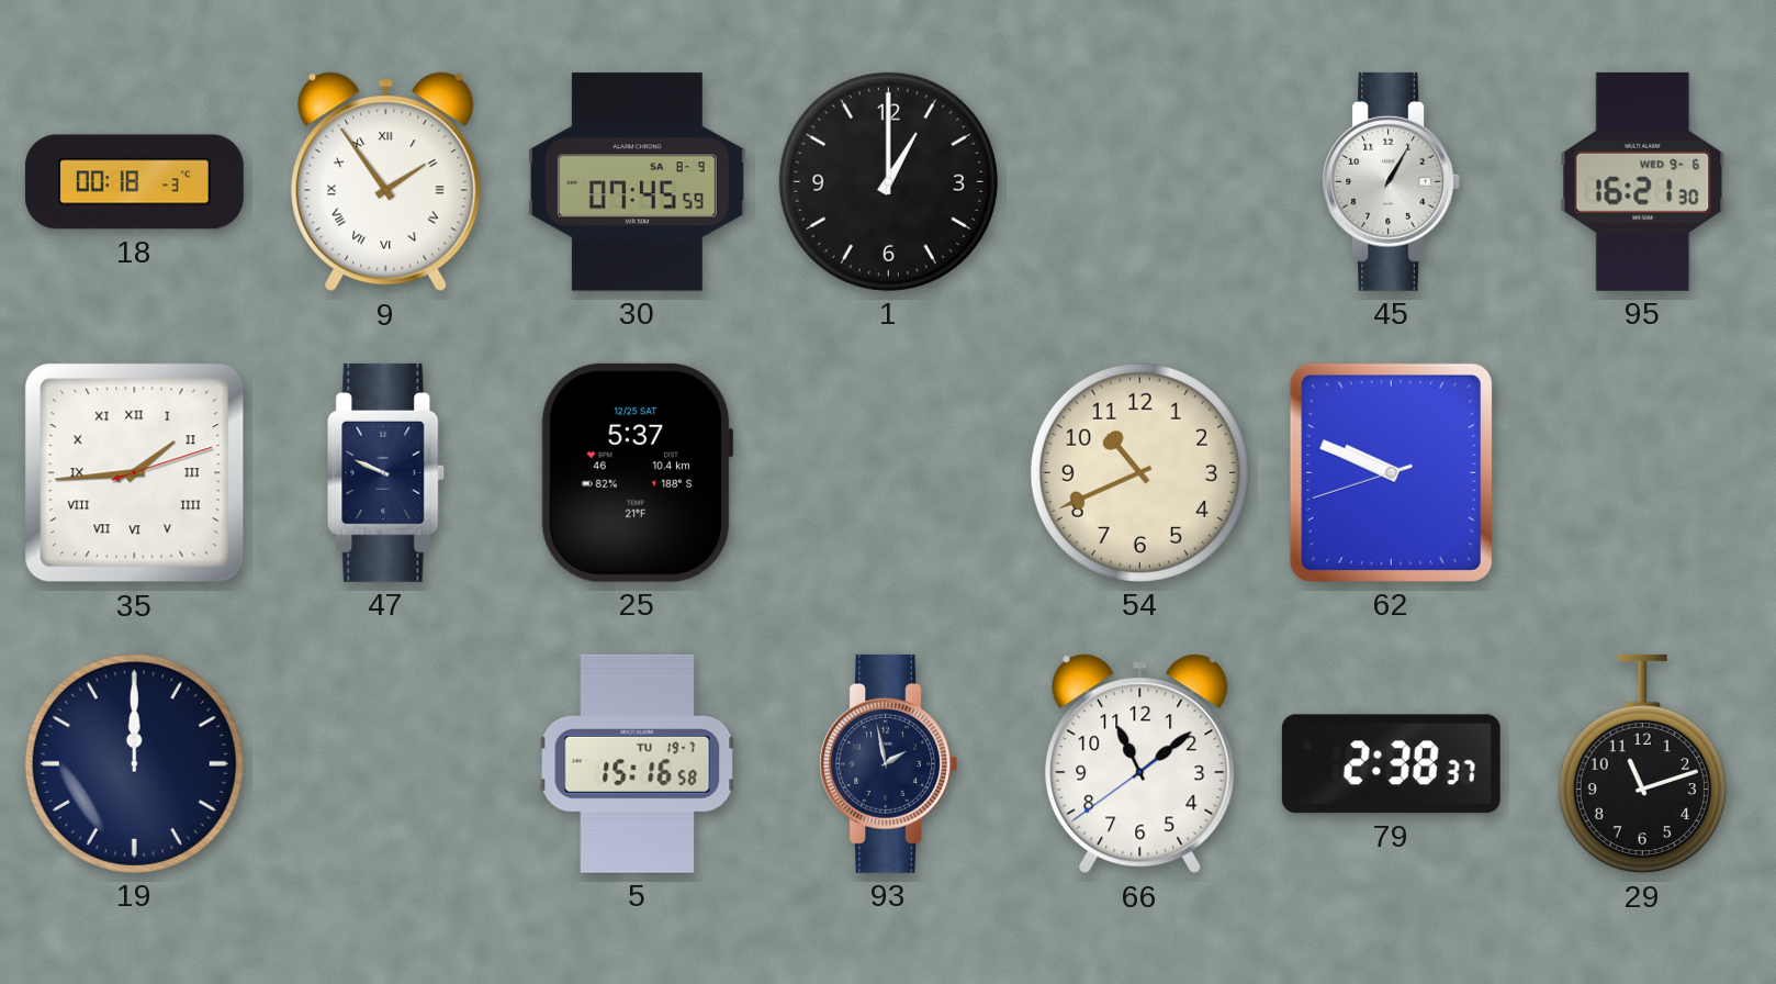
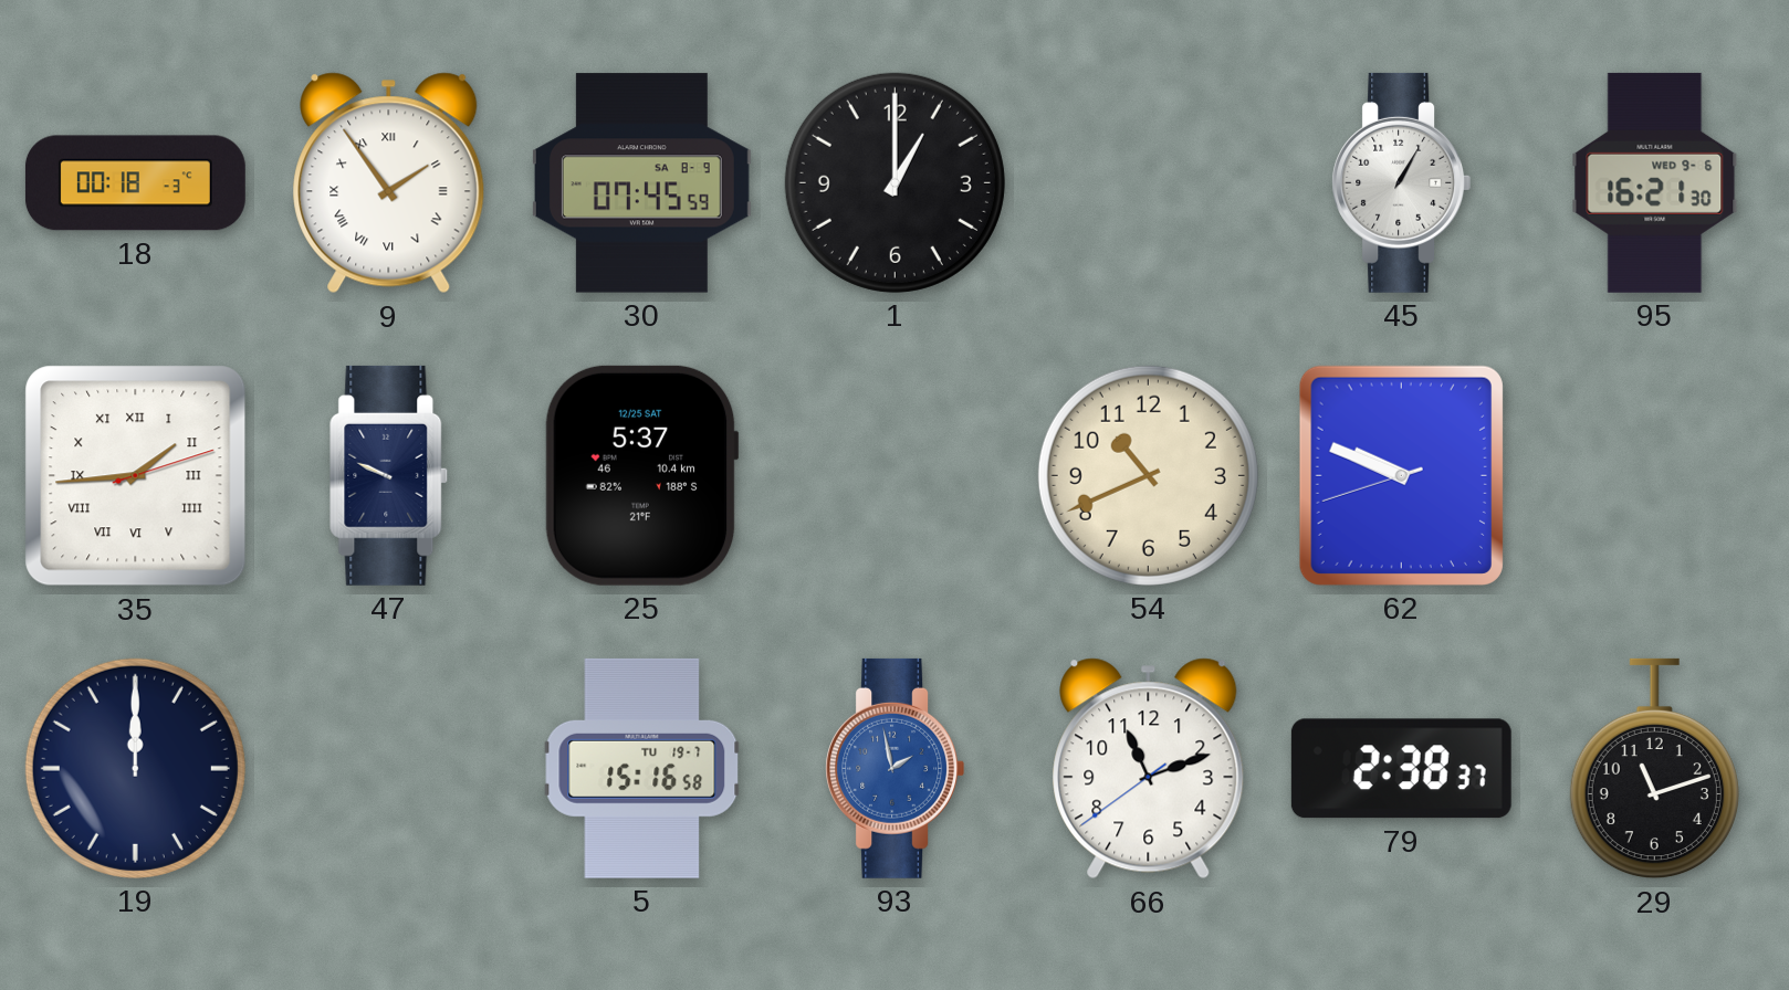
93 dial: navy -> blue (896, 768)
66: 11:08 -> 11:11 (1149, 769)
